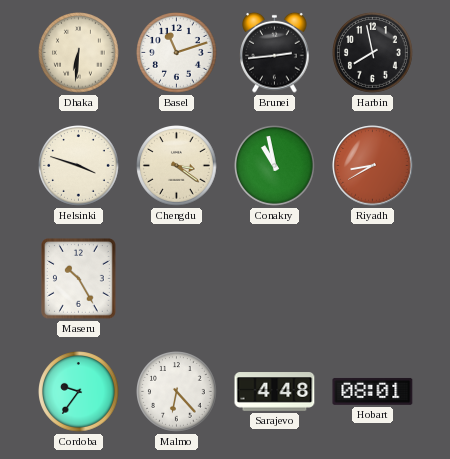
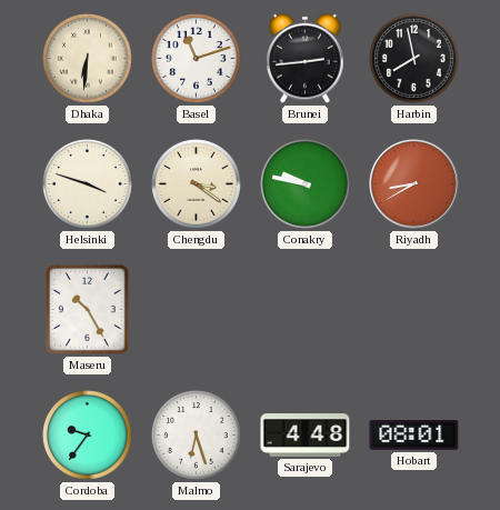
Conakry: 10:58 -> 9:47 (306, 184)
Malmo: 6:23 -> 6:27 (197, 436)
